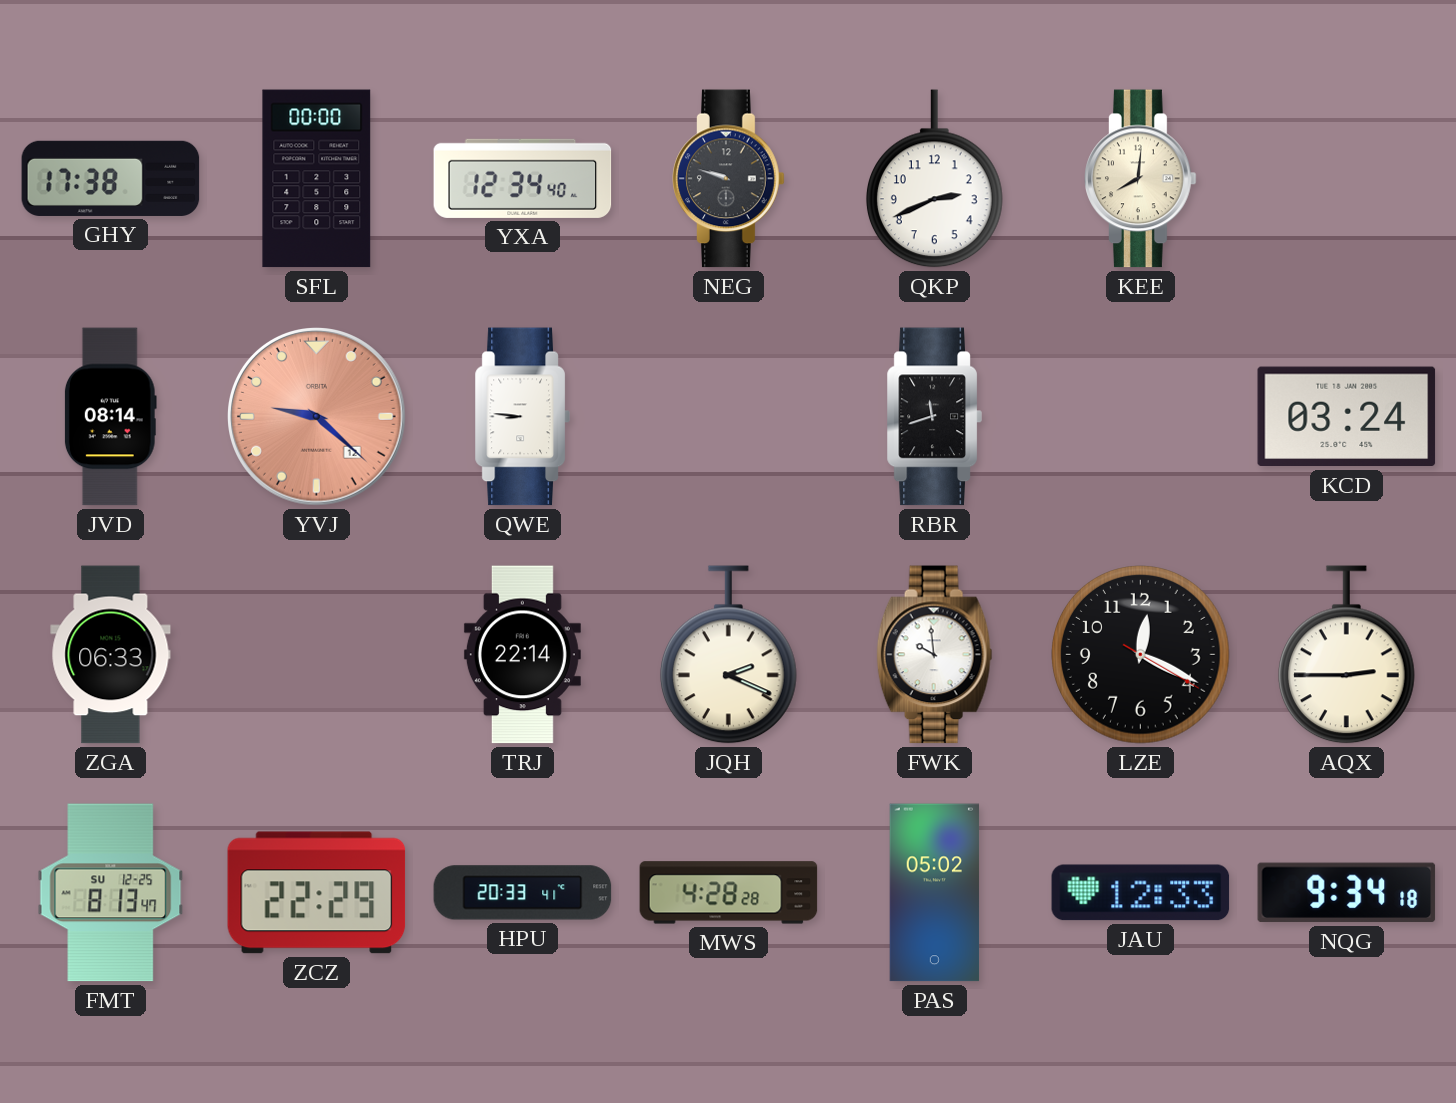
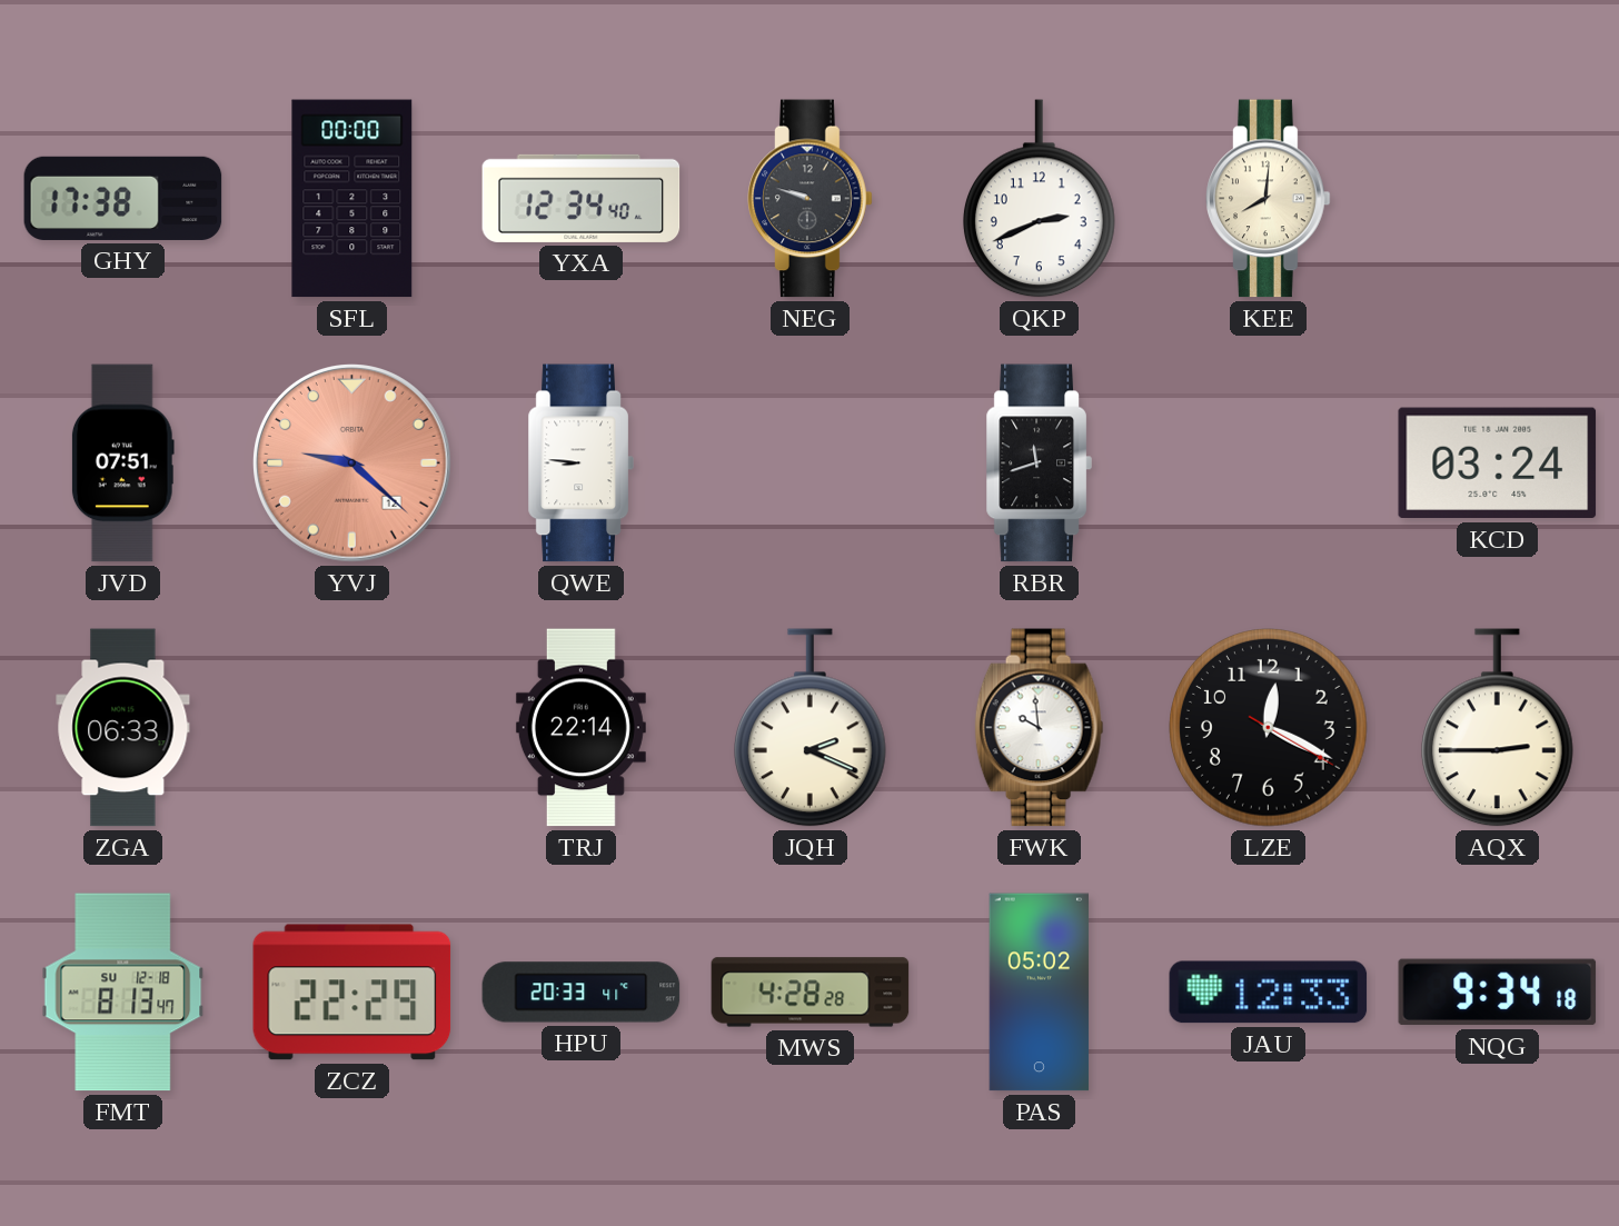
JVD: 08:14 -> 07:51 (122, 464)
FMT date: SU 12-25 -> SU 12-18 (123, 993)
